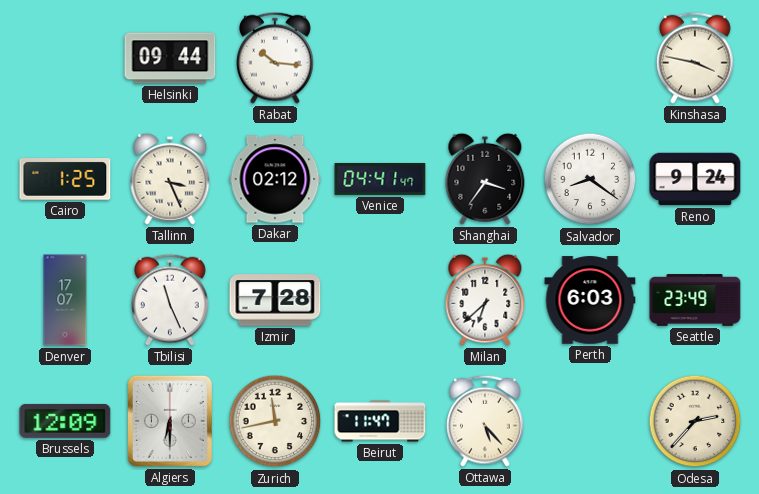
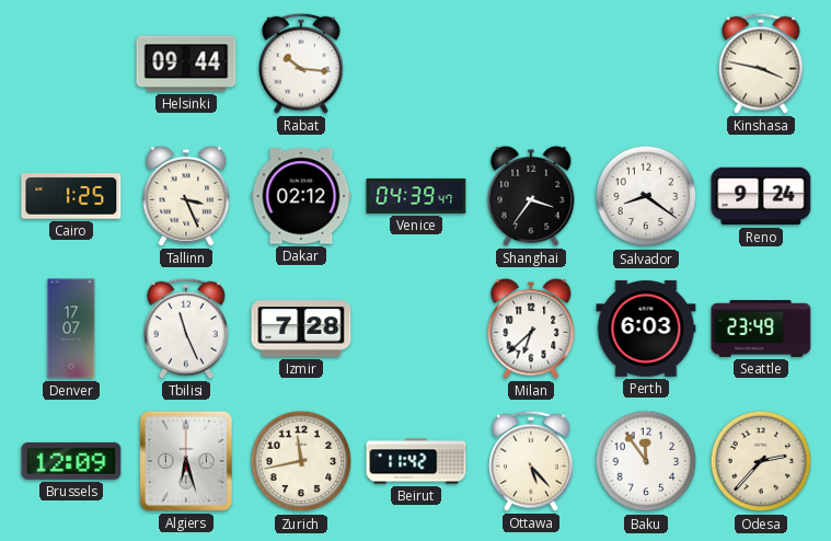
Venice: 04:41 -> 04:39 (416, 196)
Algiers: 6:30 -> 6:27 (186, 461)
Beirut: 11:47 -> 11:42 (416, 461)
Baku: none -> 11:54 (646, 461)
